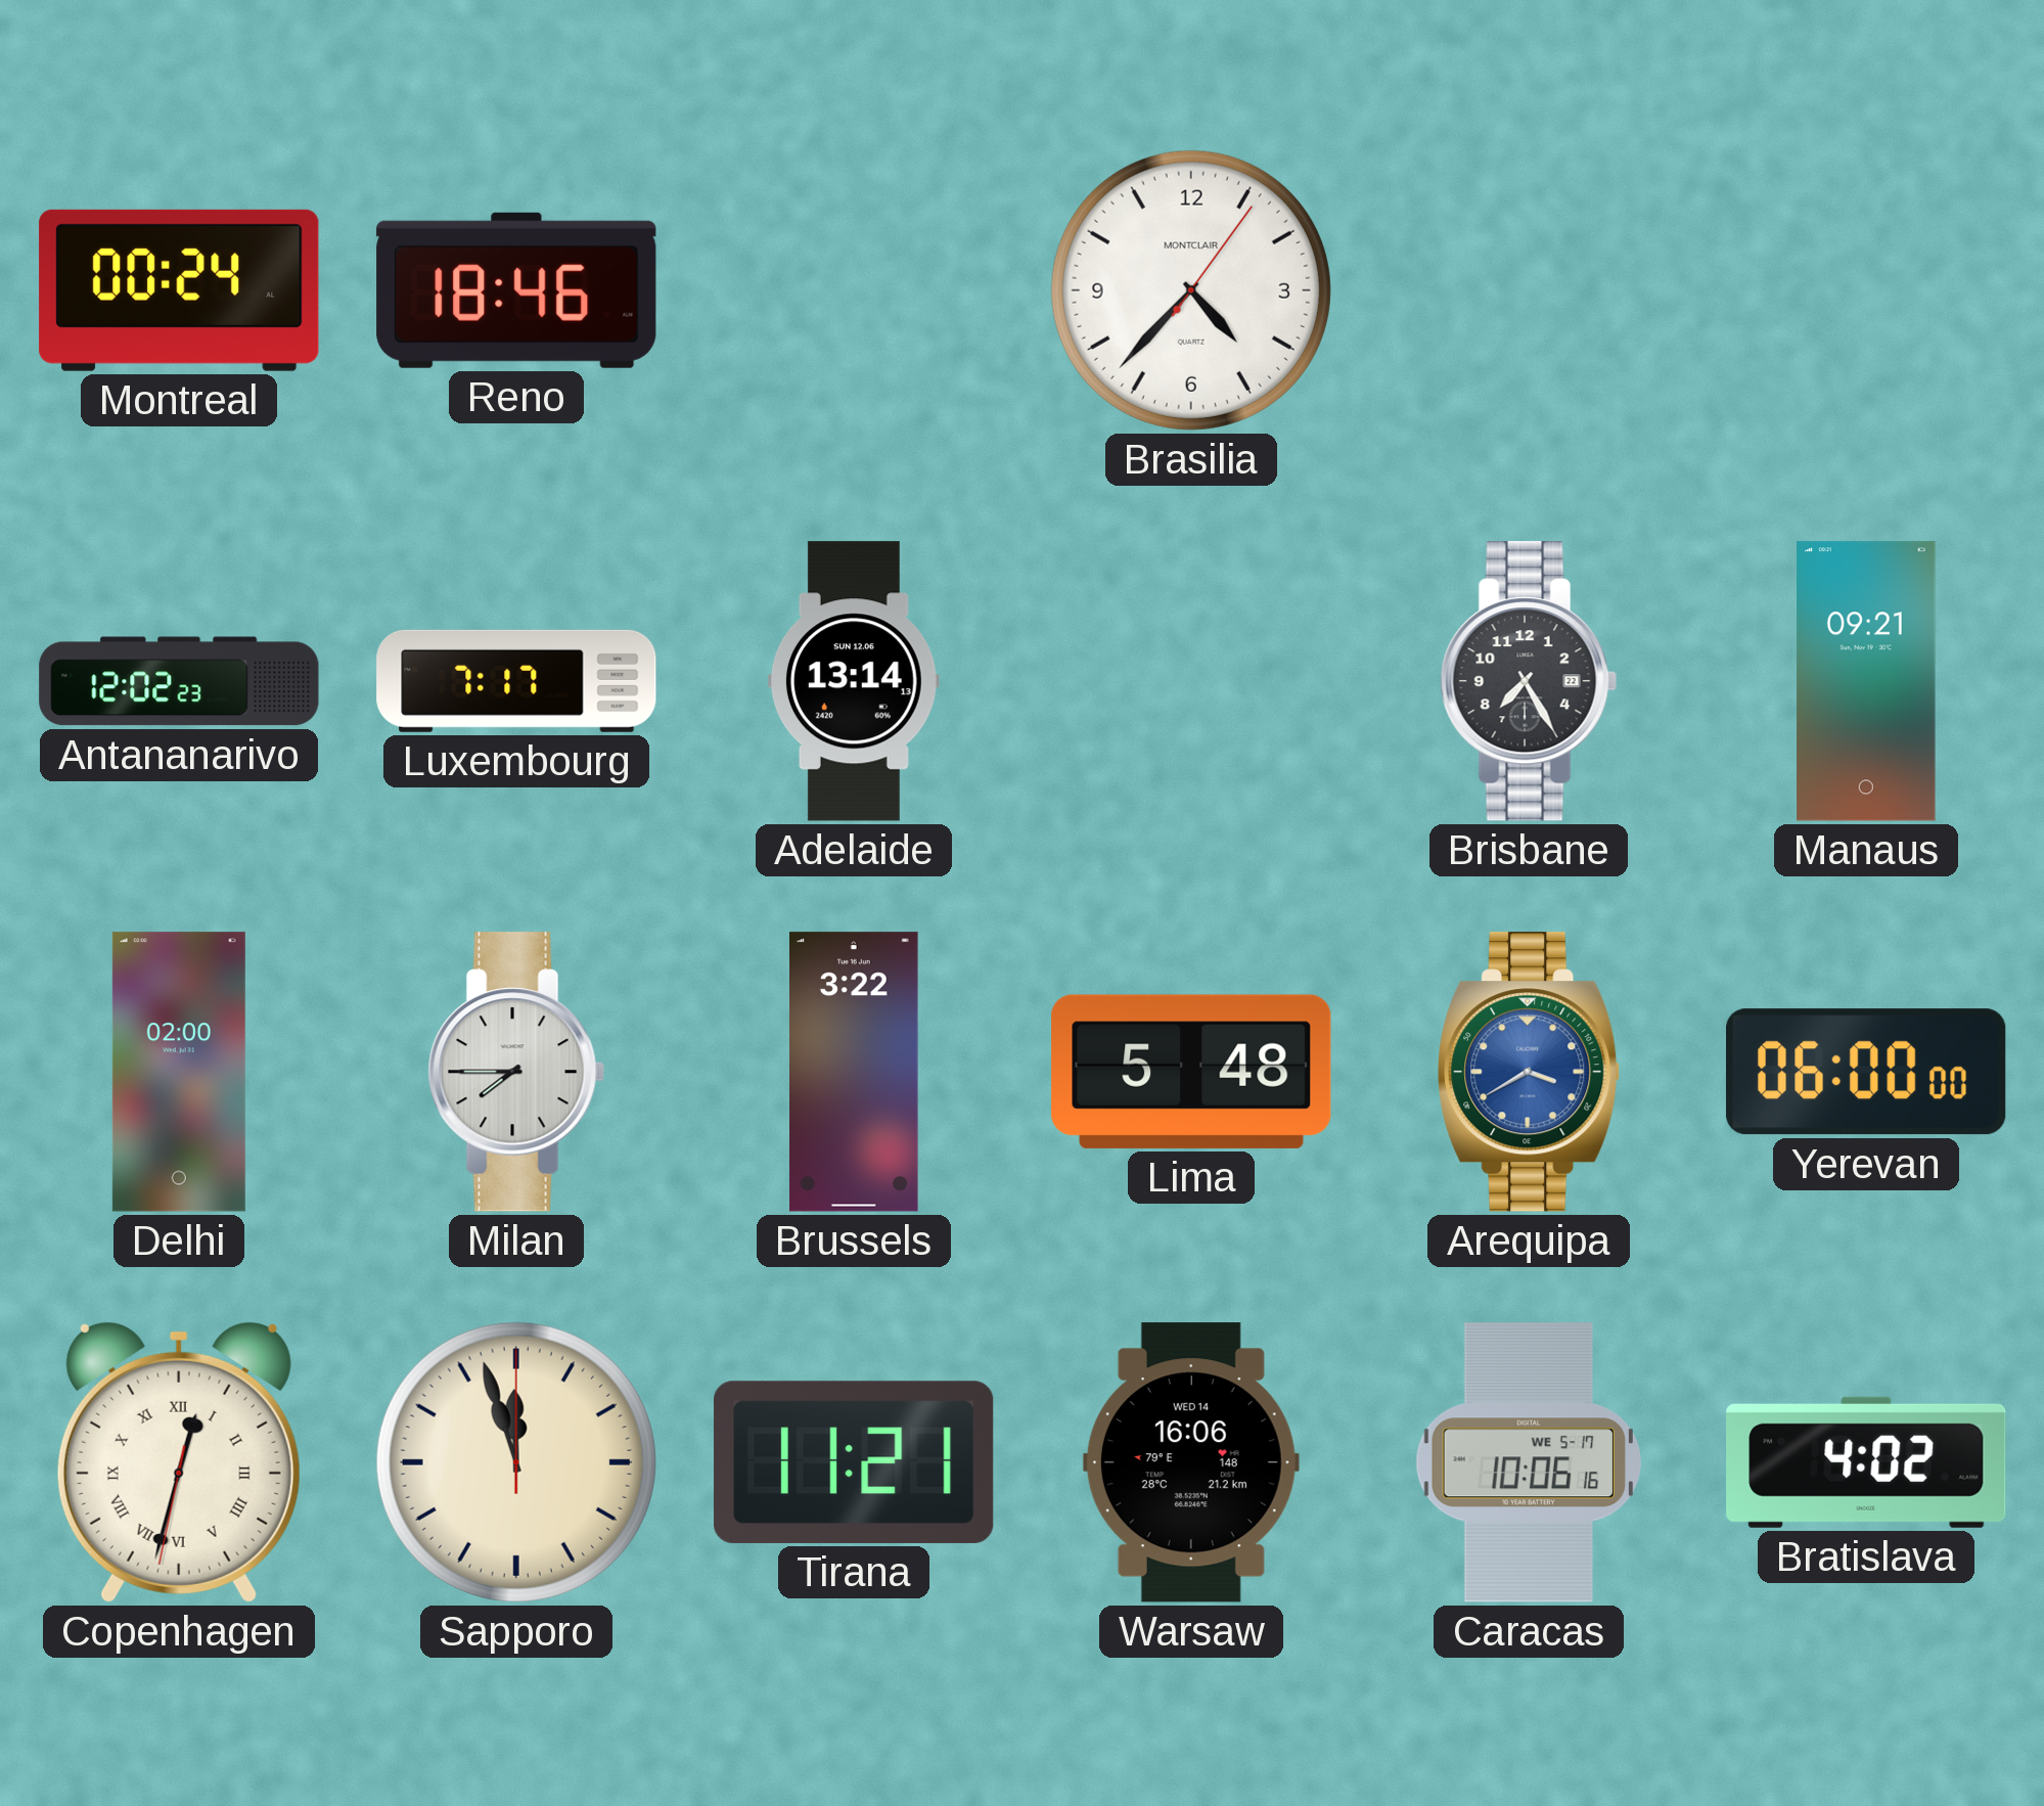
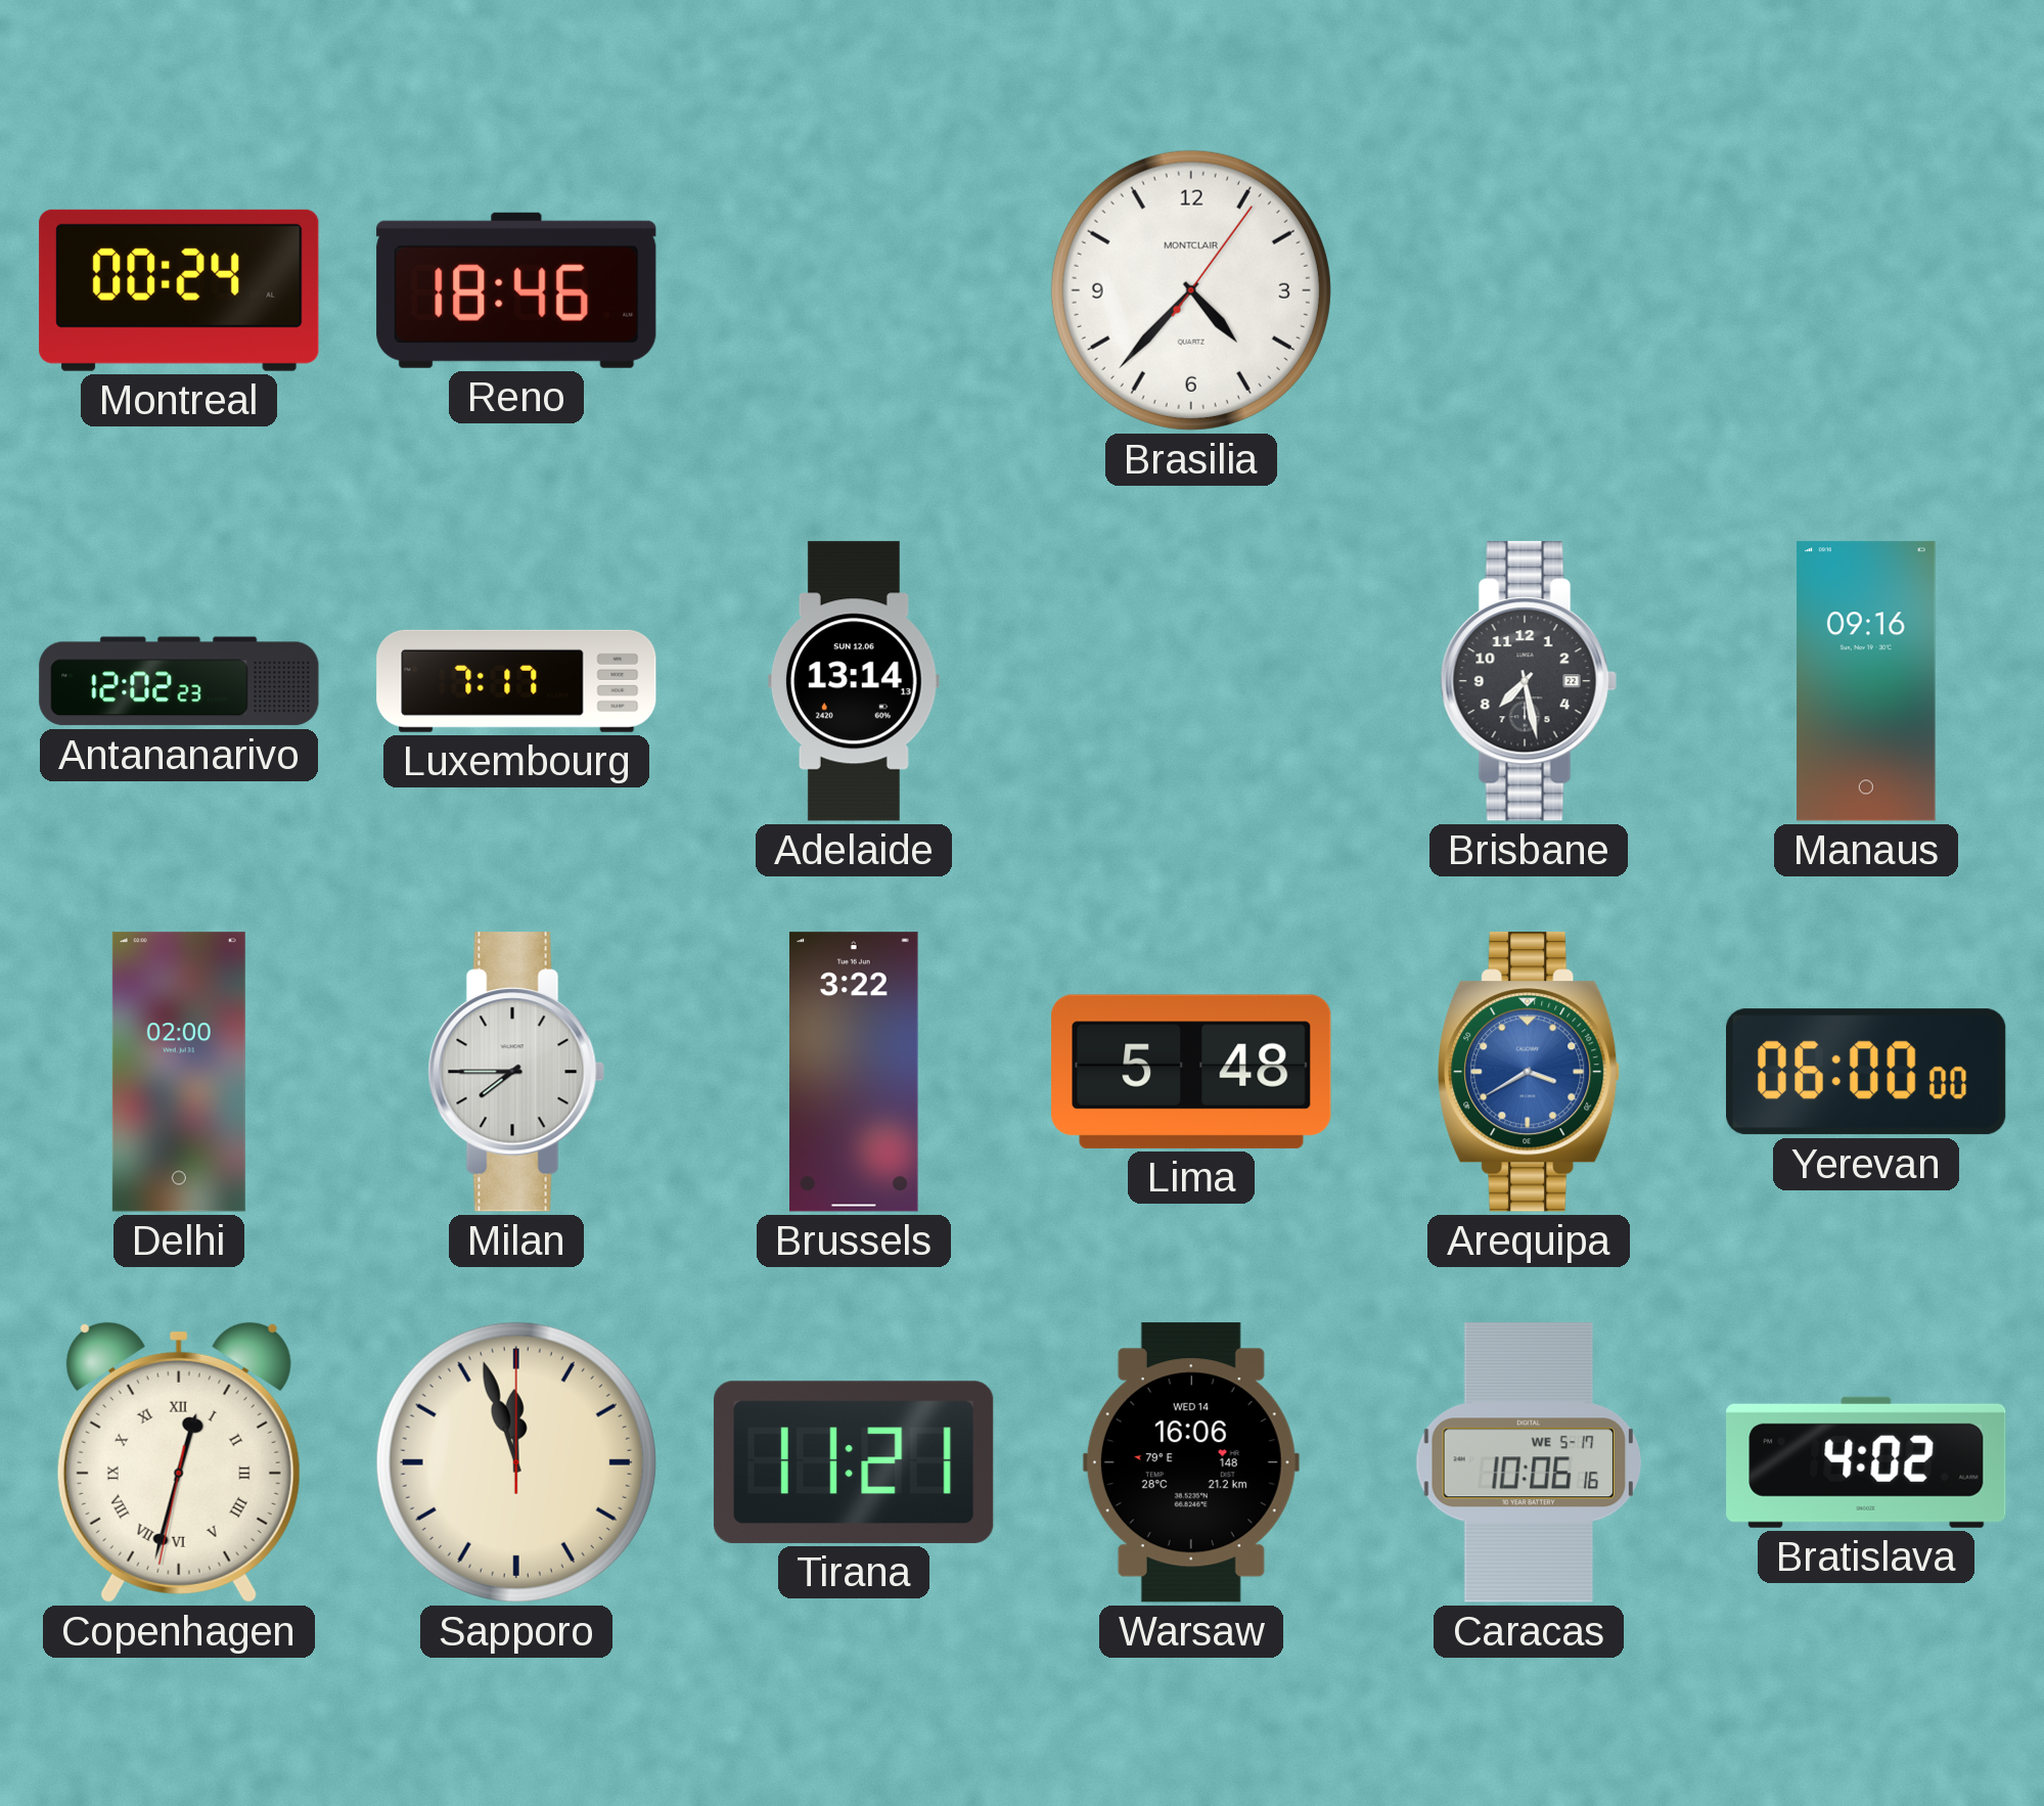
Brisbane: 7:25 -> 7:28 (1529, 681)
Manaus: 09:21 -> 09:16 (1866, 681)
